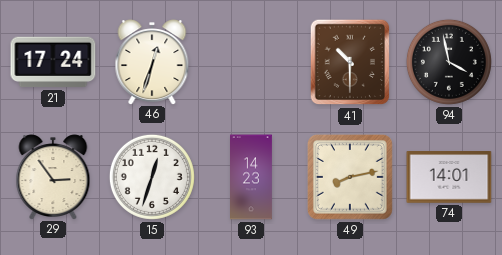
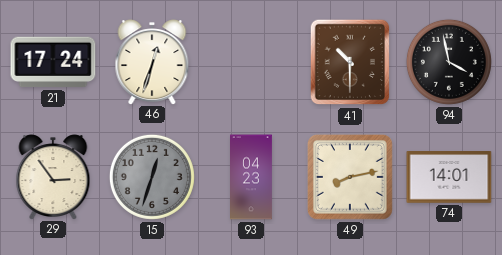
15 dial: white -> grey (152, 177)
93: 14:23 -> 04:23 (252, 177)
